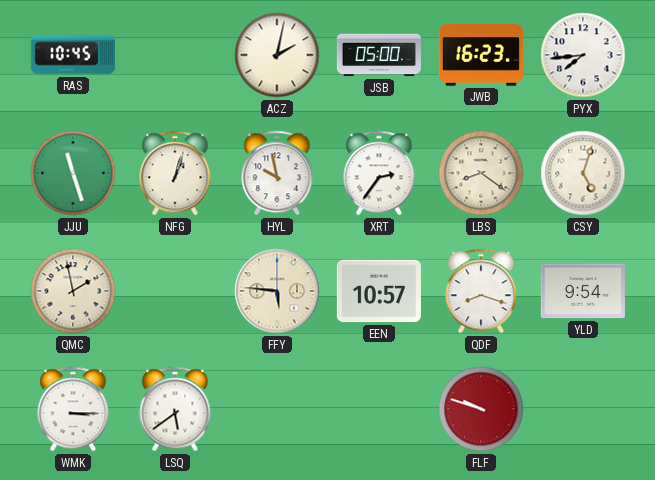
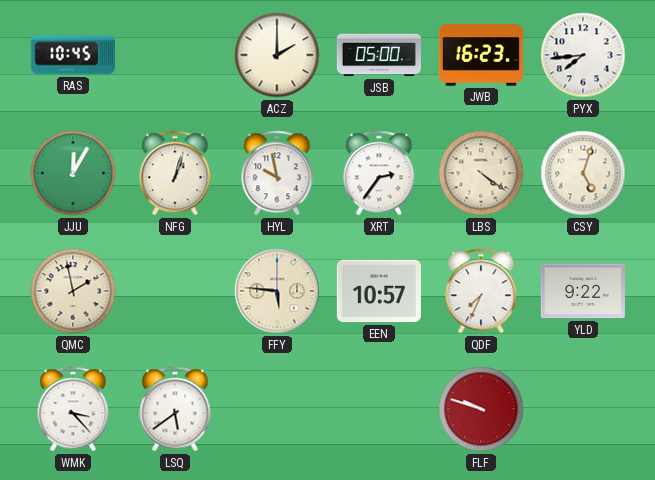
ACZ: 2:02 -> 2:00 (277, 55)
JJU: 11:27 -> 12:05 (73, 173)
LBS: 8:21 -> 4:21 (481, 173)
QDF: 8:18 -> 7:34 (481, 291)
YLD: 9:54 -> 9:22 (583, 291)
WMK: 3:15 -> 3:23 (73, 409)
